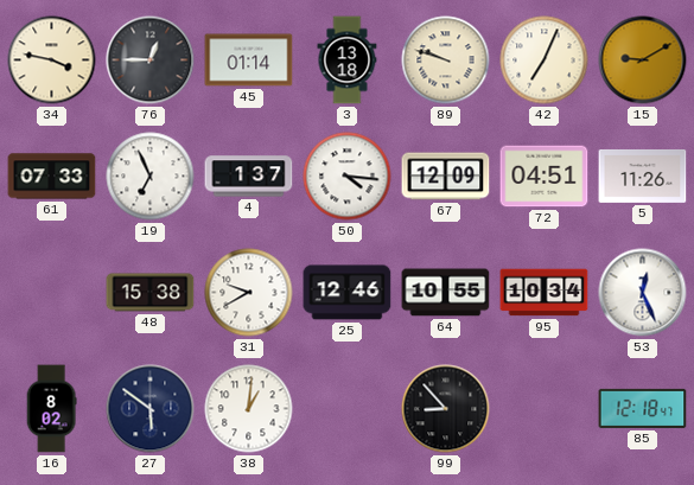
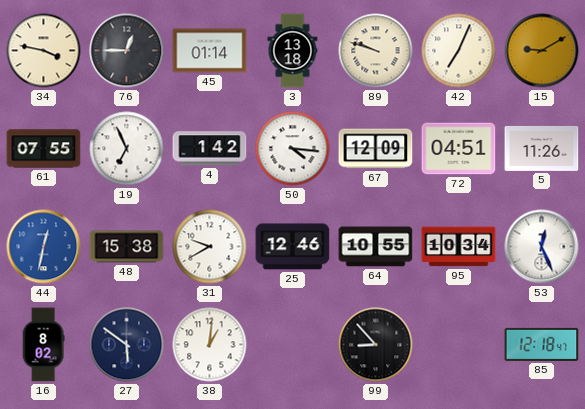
61: 07:33 -> 07:55 (44, 149)
4: 1:37 -> 1:42 (210, 149)
44: none -> 12:32 (44, 247)
